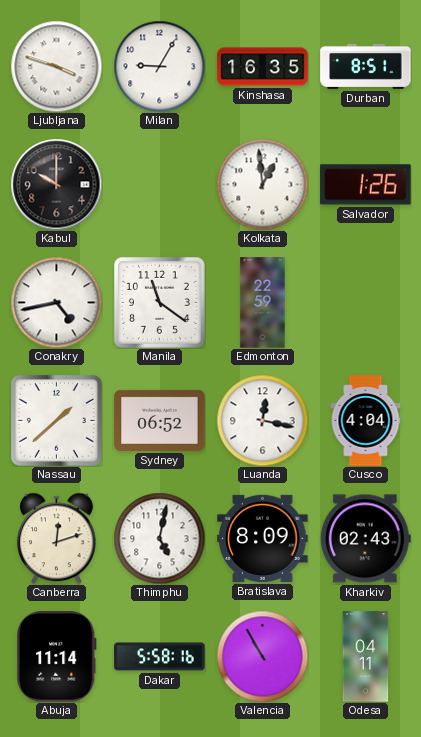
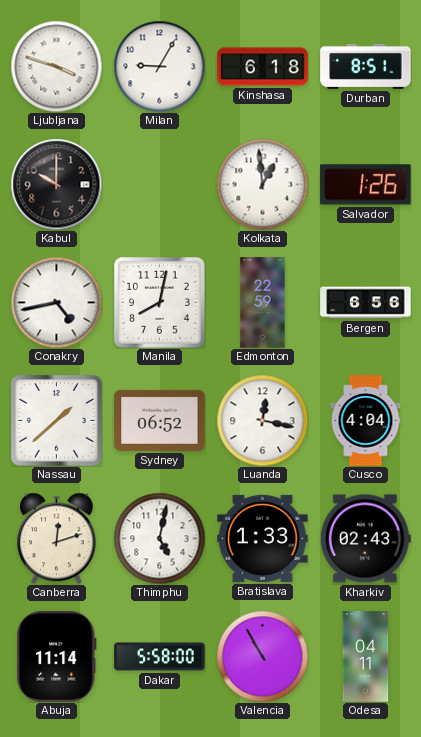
Kinshasa: 16:35 -> 6:18 (263, 67)
Manila: 11:21 -> 8:02 (159, 302)
Bergen: none -> 6:56 (366, 303)
Bratislava: 8:09 -> 1:33 (263, 538)
Dakar: 5:58:16 -> 5:58:00 (160, 657)
